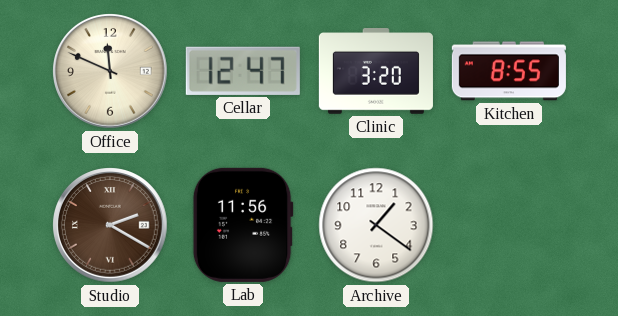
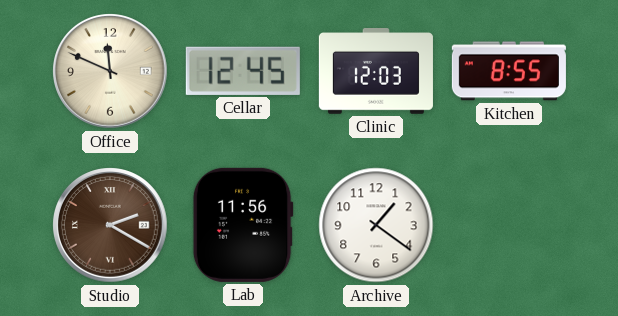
Cellar: 12:47 -> 12:45 (243, 71)
Clinic: 3:20 -> 12:03 (376, 72)
